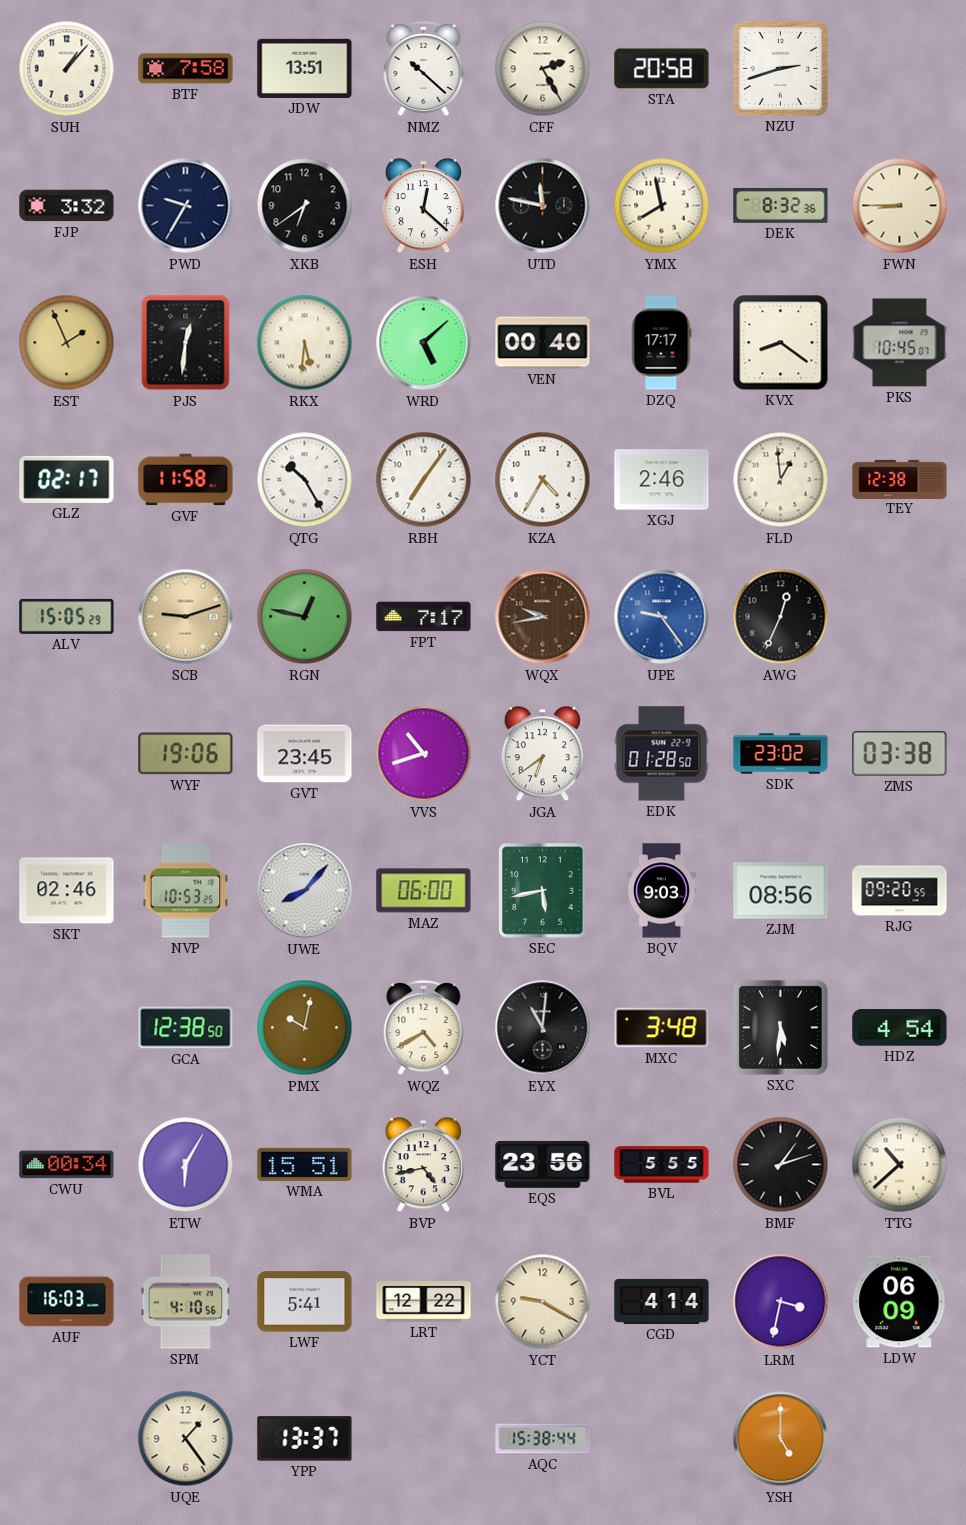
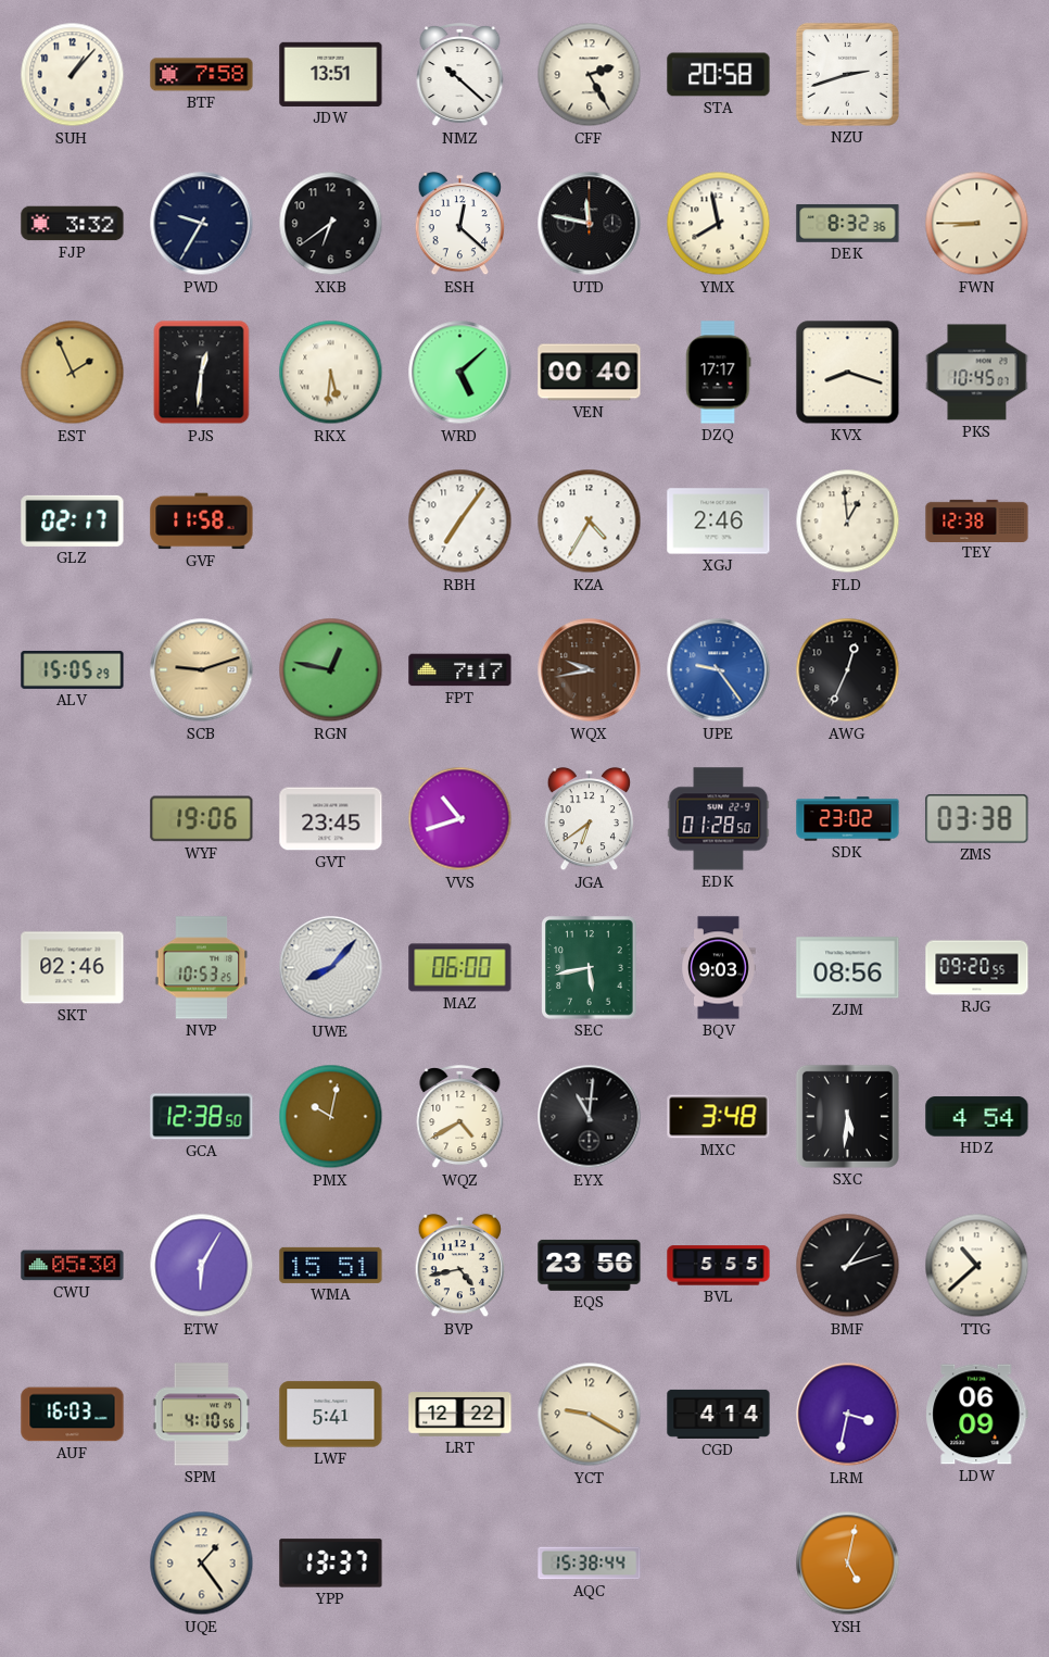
KVX: 8:21 -> 8:18 (848, 373)
QTG: 10:25 -> none (305, 480)
CWU: 00:34 -> 05:30 (73, 1266)
YSH: 5:00 -> 5:02 (848, 1564)
